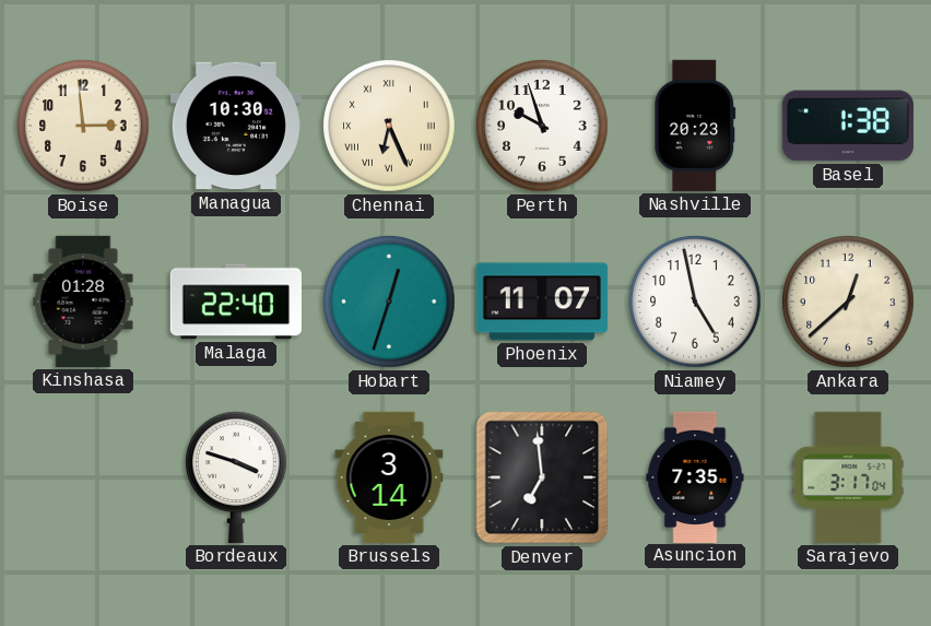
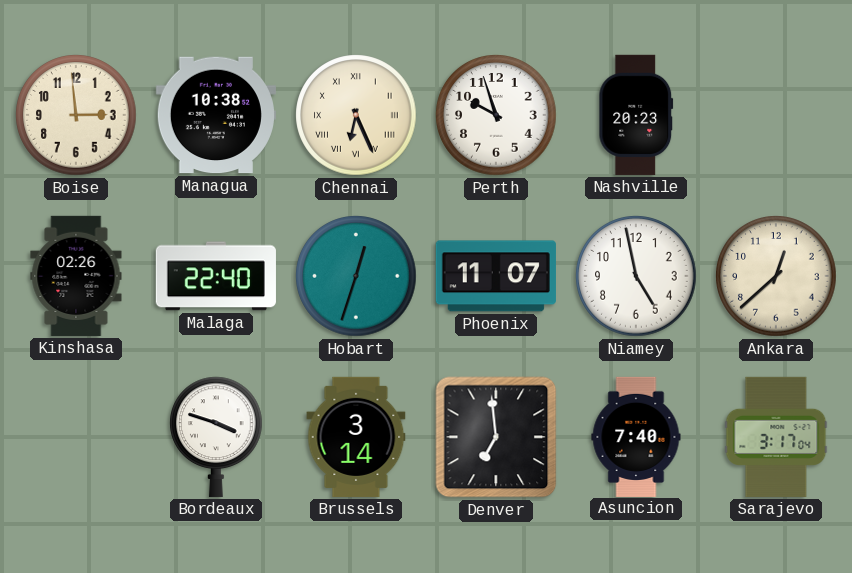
Managua: 10:30 -> 10:38 (216, 115)
Basel: 1:38 -> none (848, 126)
Kinshasa: 01:28 -> 02:26 (76, 276)
Asuncion: 7:35 -> 7:40 (636, 436)
